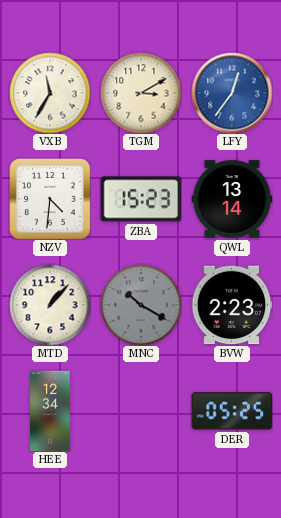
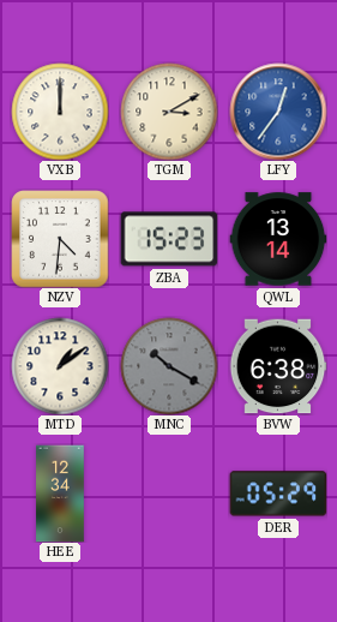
VXB: 11:35 -> 12:00 (60, 112)
MTD: 1:07 -> 1:09 (60, 366)
BVW: 2:23 -> 6:38 (278, 366)
DER: 05:25 -> 05:29 (278, 494)
